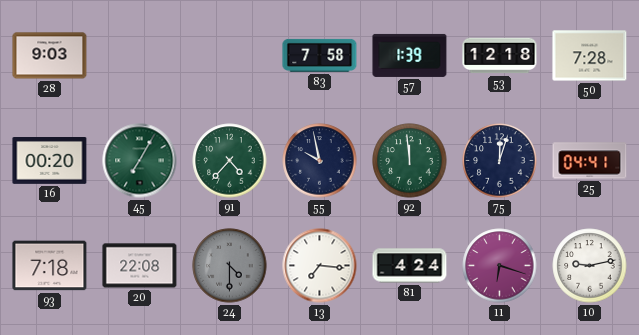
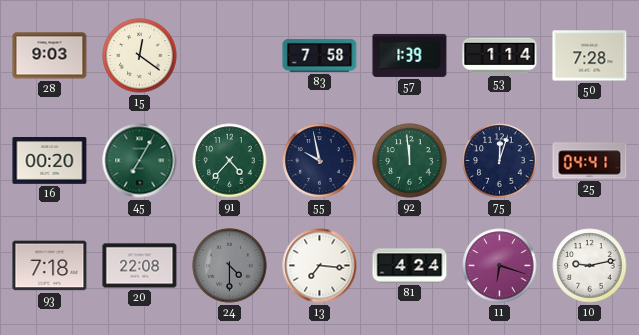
15: none -> 12:21 (140, 56)
53: 12:18 -> 1:14 (500, 56)
